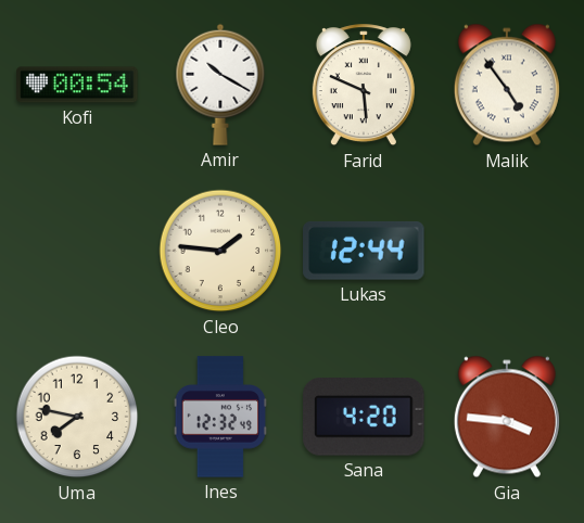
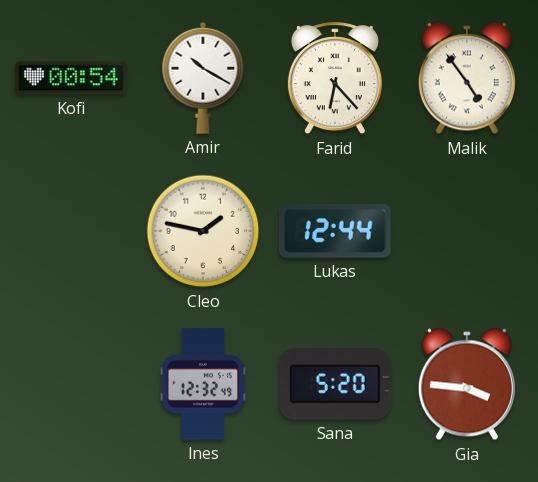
Farid: 5:49 -> 6:23 (335, 79)
Cleo: 1:46 -> 1:47 (203, 231)
Uma: 7:47 -> none (77, 417)
Sana: 4:20 -> 5:20 (335, 384)
